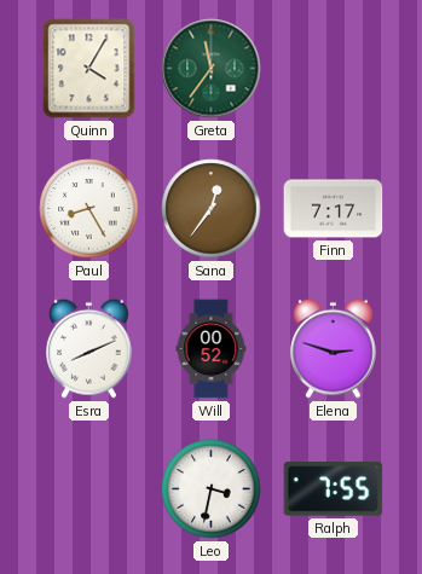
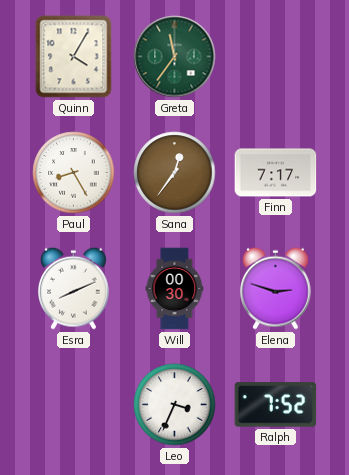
Will: 00:52 -> 00:30 (175, 289)
Leo: 3:32 -> 3:34 (175, 405)
Ralph: 7:55 -> 7:52 (276, 405)
